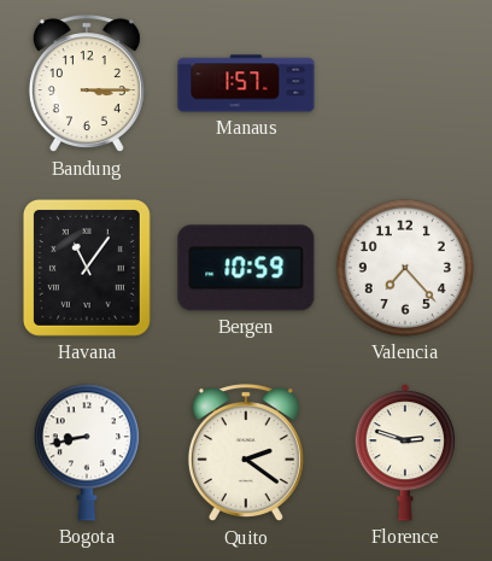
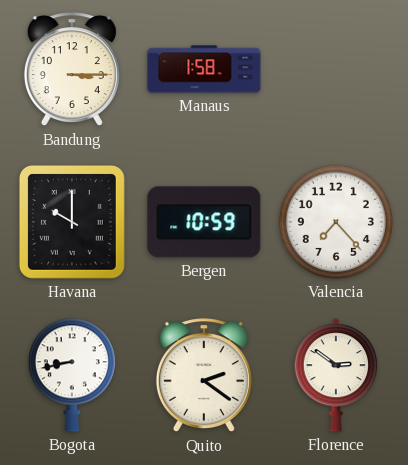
Manaus: 1:57 -> 1:58 (204, 69)
Havana: 11:06 -> 10:00 (72, 222)
Florence: 2:48 -> 2:51 (336, 375)
